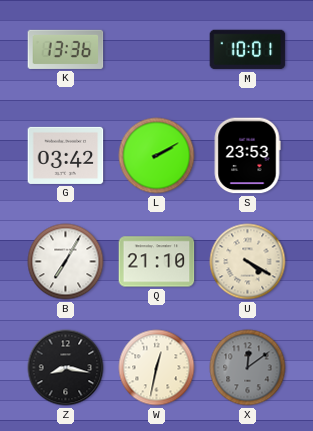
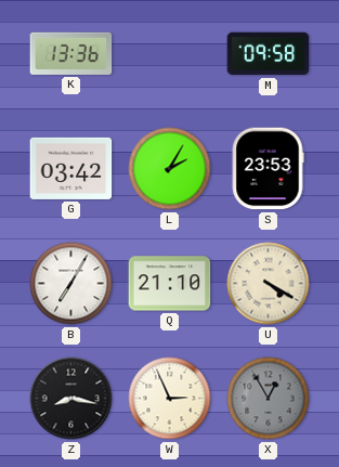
M: 10:01 -> 09:58 (269, 54)
L: 2:10 -> 2:05 (170, 169)
W: 12:32 -> 2:56 (170, 399)
X: 12:09 -> 12:55 (269, 399)
